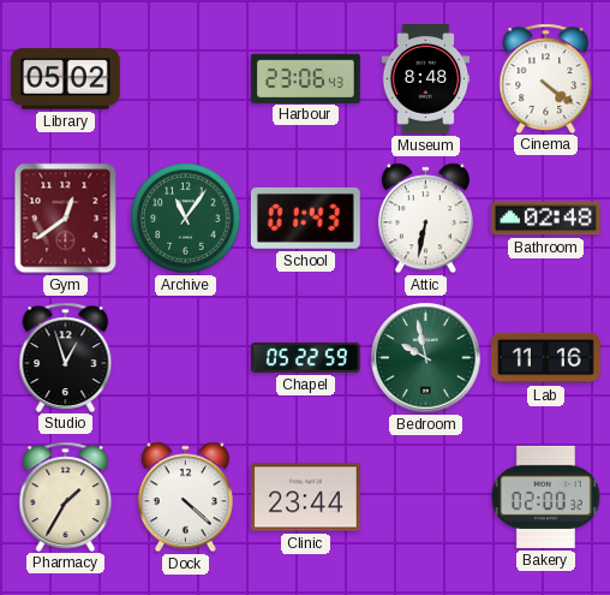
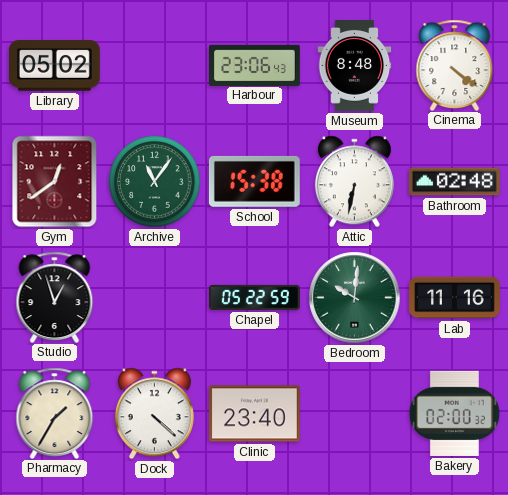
School: 01:43 -> 15:38 (254, 181)
Bedroom: 9:58 -> 10:01 (355, 298)
Clinic: 23:44 -> 23:40 (254, 414)
